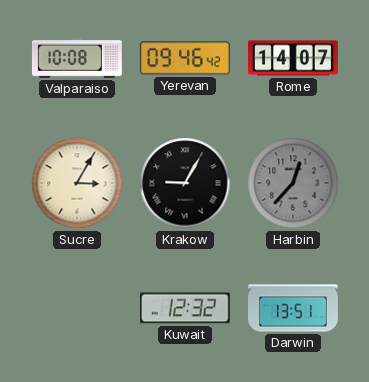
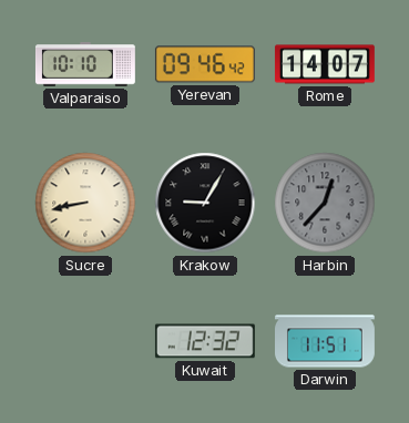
Valparaiso: 10:08 -> 10:10 (85, 64)
Sucre: 3:05 -> 8:43 (85, 203)
Darwin: 13:51 -> 11:51 (326, 341)
